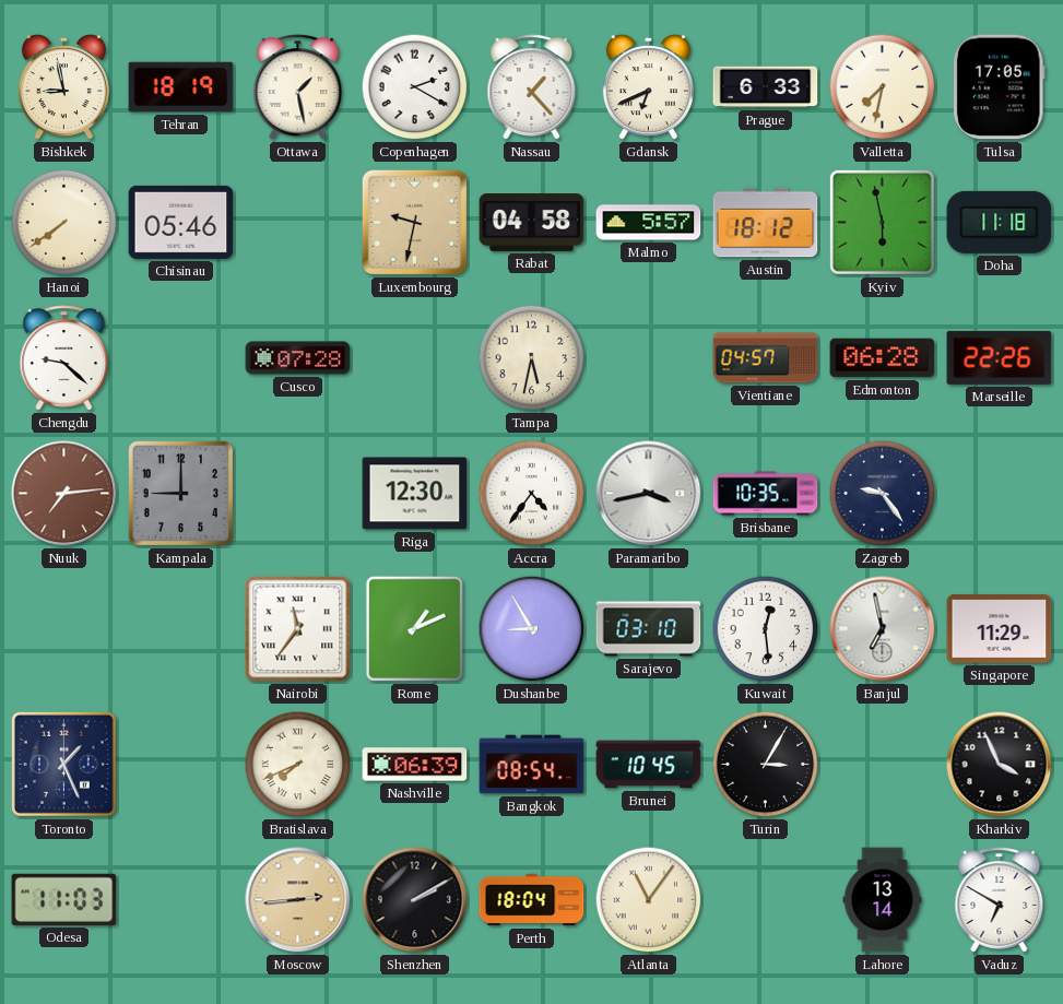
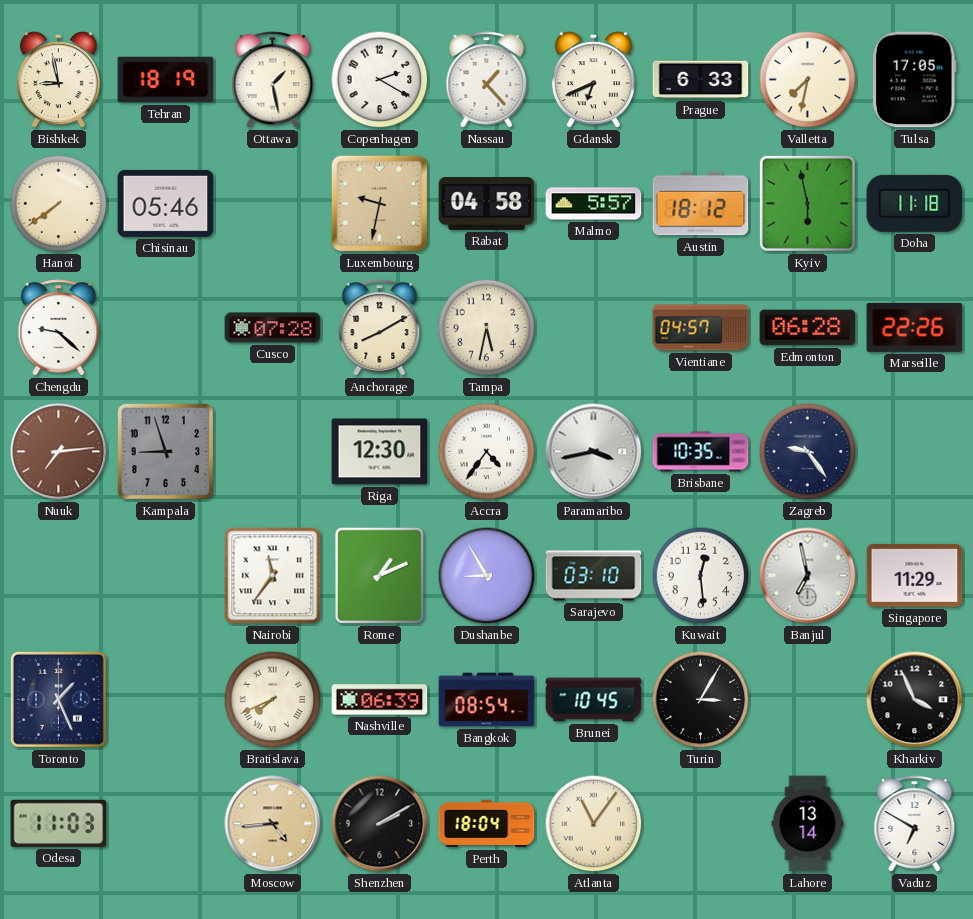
Anchorage: none -> 8:10 (380, 328)
Kampala: 9:00 -> 8:57 (166, 452)
Moscow: 2:44 -> 4:44 (273, 824)
